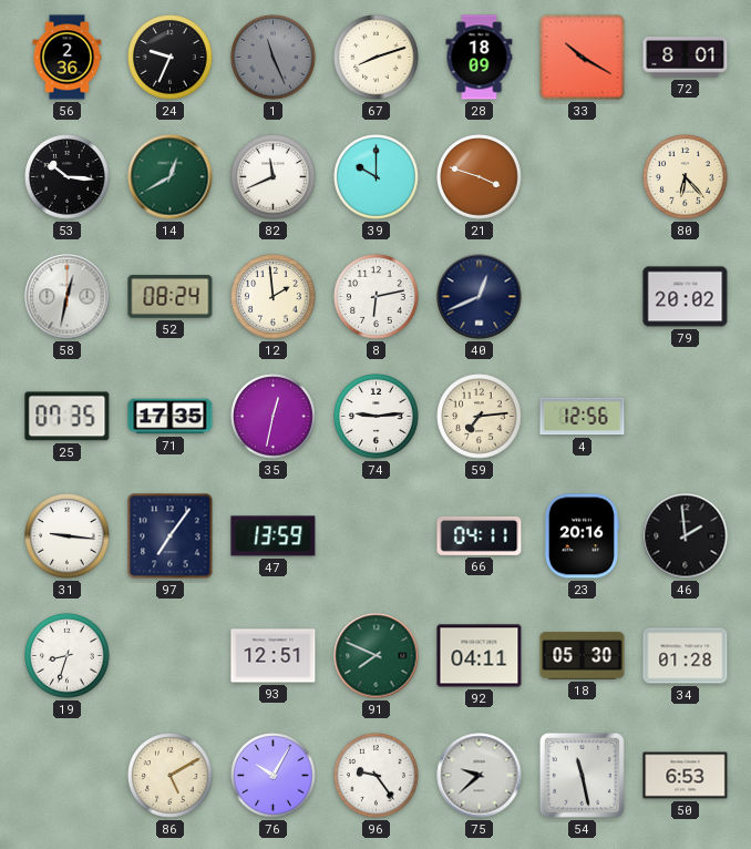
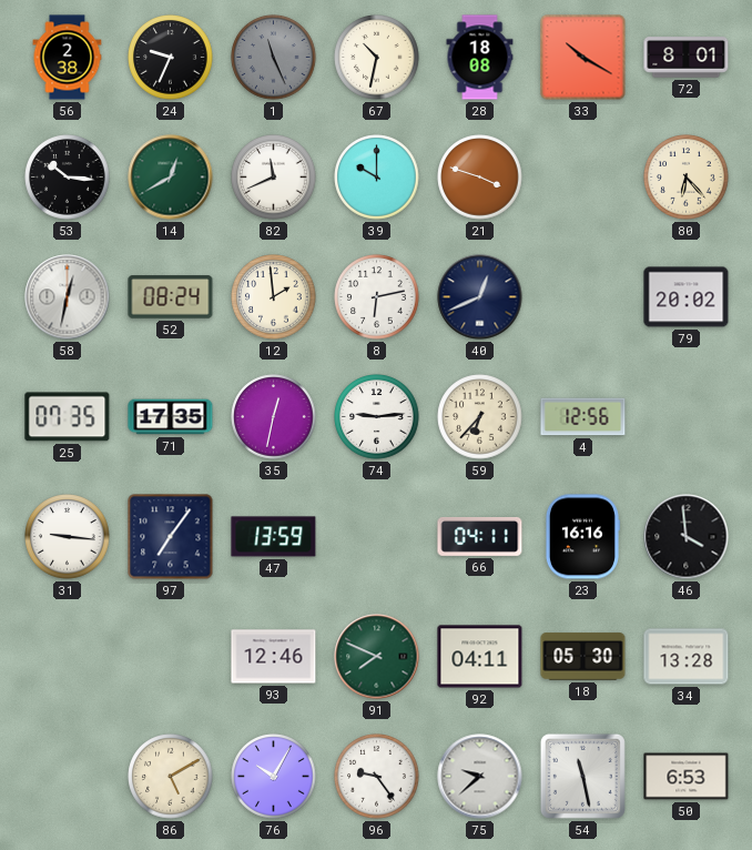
56: 2:36 -> 2:38 (68, 58)
67: 8:12 -> 10:32 (377, 58)
28: 18:09 -> 18:08 (480, 58)
59: 7:14 -> 6:37 (480, 417)
23: 20:16 -> 16:16 (582, 537)
46: 1:59 -> 3:59 (687, 537)
19: 8:33 -> none (68, 656)
93: 12:51 -> 12:46 (274, 657)
34: 01:28 -> 13:28 (687, 657)
